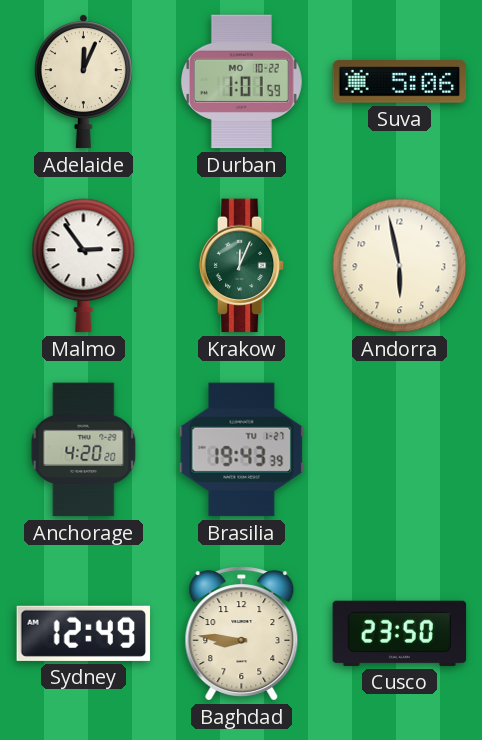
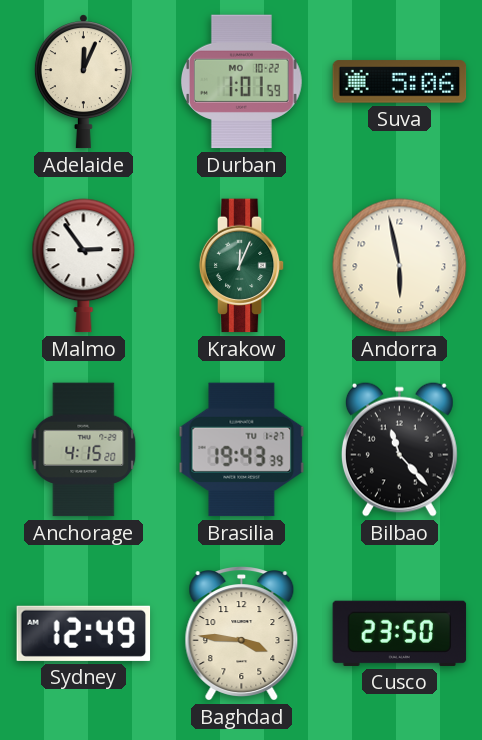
Anchorage: 4:20 -> 4:15 (84, 450)
Bilbao: none -> 11:23 (399, 449)
Baghdad: 8:46 -> 3:46 (242, 634)
